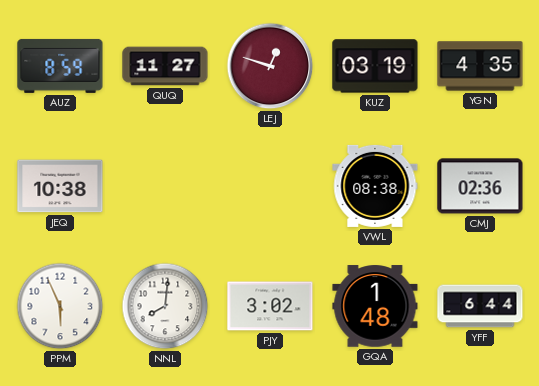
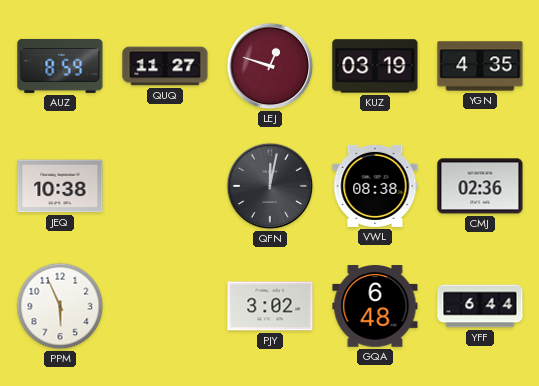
QFN: none -> 12:02 (270, 186)
NNL: 8:01 -> none (165, 306)
GQA: 1:48 -> 6:48 (375, 306)
